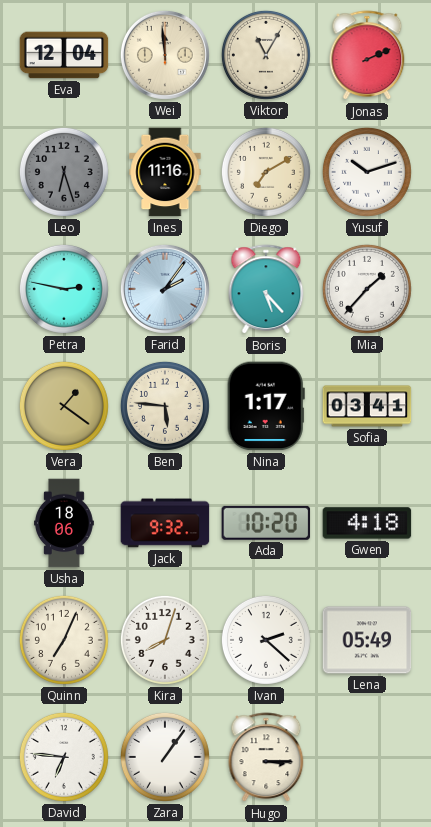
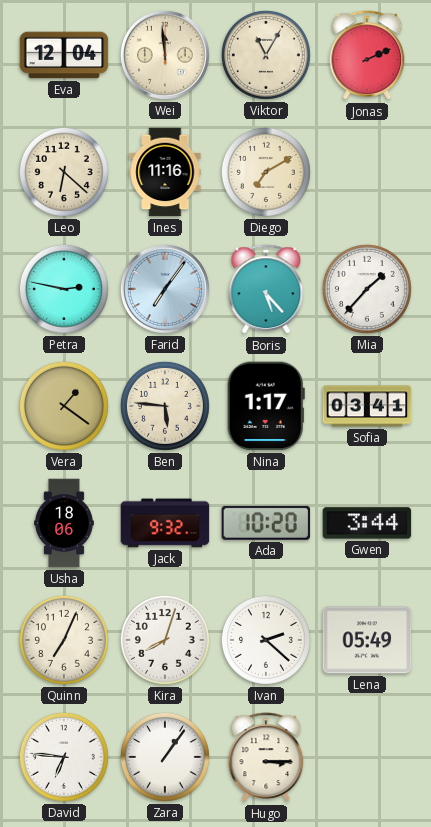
Leo: 6:27 -> 6:22 (64, 172)
Leo dial: grey -> cream (64, 172)
Yusuf: 10:12 -> none (367, 172)
Farid: 2:06 -> 7:06 (165, 289)
Gwen: 4:18 -> 3:44 (367, 523)
